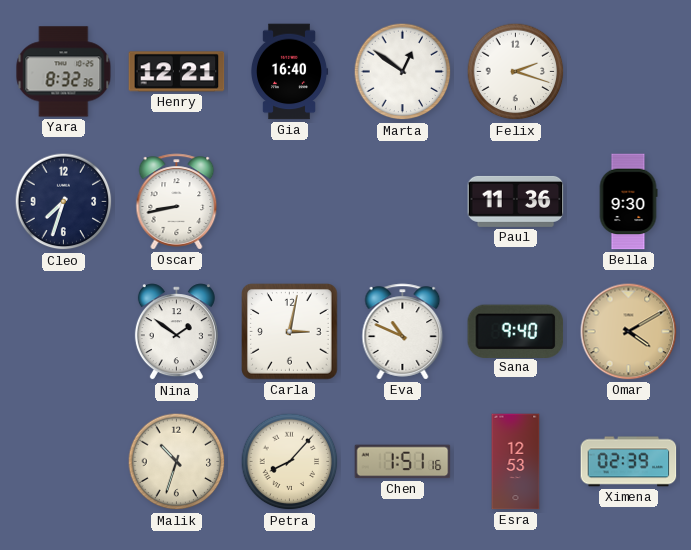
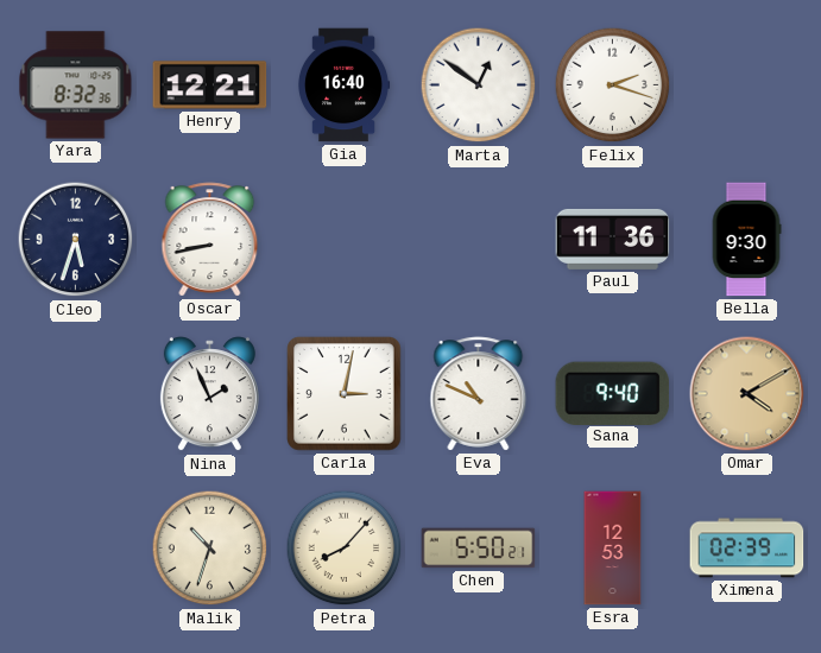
Cleo: 7:33 -> 5:33 (76, 240)
Nina: 1:51 -> 1:56 (209, 394)
Chen: 1:51 -> 5:50 (479, 549)
